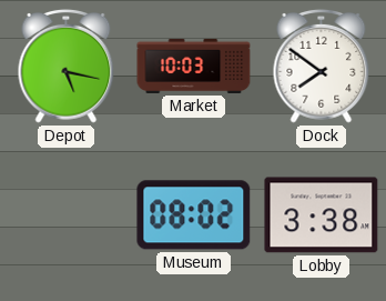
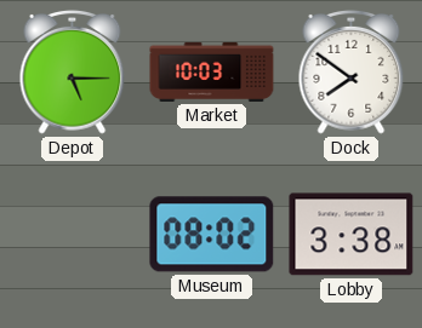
Depot: 5:17 -> 5:15 (73, 71)
